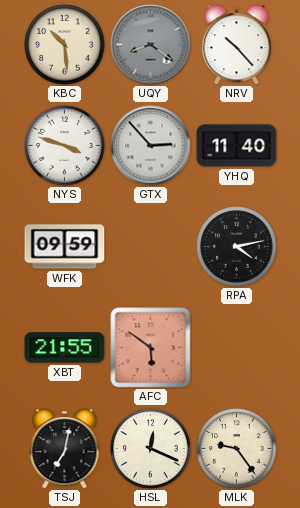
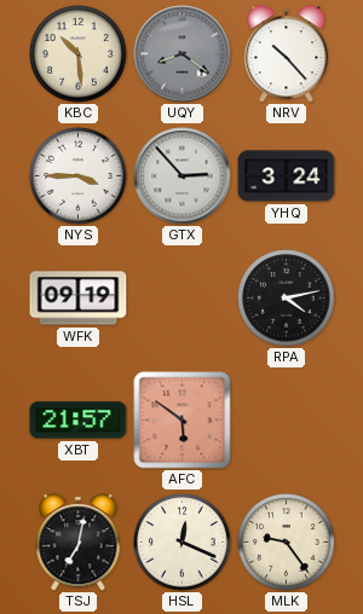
NYS: 3:48 -> 3:45 (79, 176)
YHQ: 11:40 -> 3:24 (287, 176)
WFK: 09:59 -> 09:19 (79, 299)
XBT: 21:55 -> 21:57 (79, 421)
